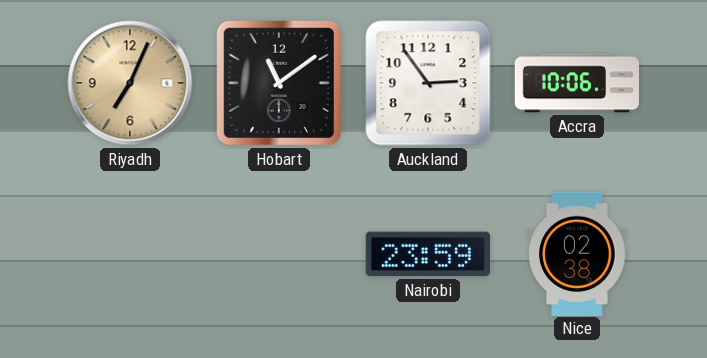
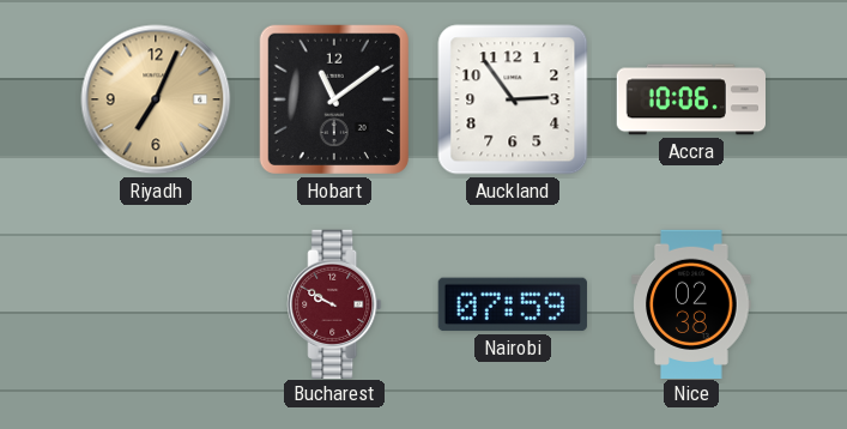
Bucharest: none -> 9:50 (334, 303)
Nairobi: 23:59 -> 07:59 (513, 304)
